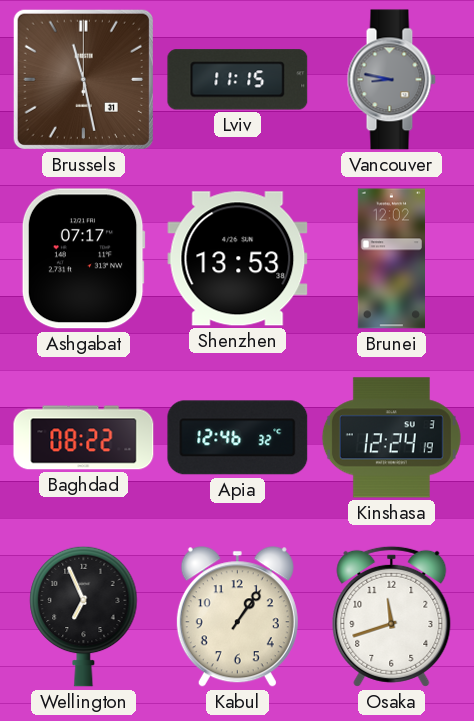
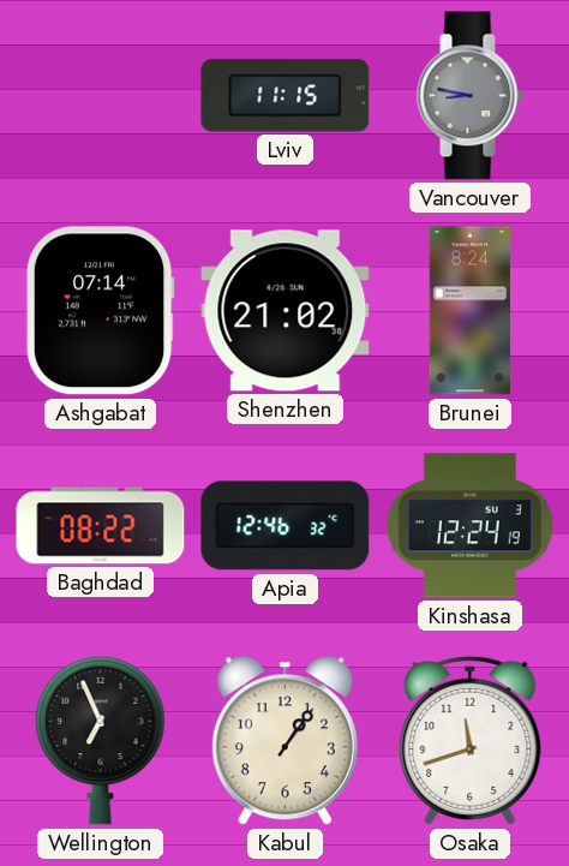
Brussels: 11:28 -> none (83, 79)
Ashgabat: 07:17 -> 07:14 (100, 311)
Shenzhen: 13:53 -> 21:02 (286, 311)
Brunei: 12:02 -> 8:24 (469, 311)
